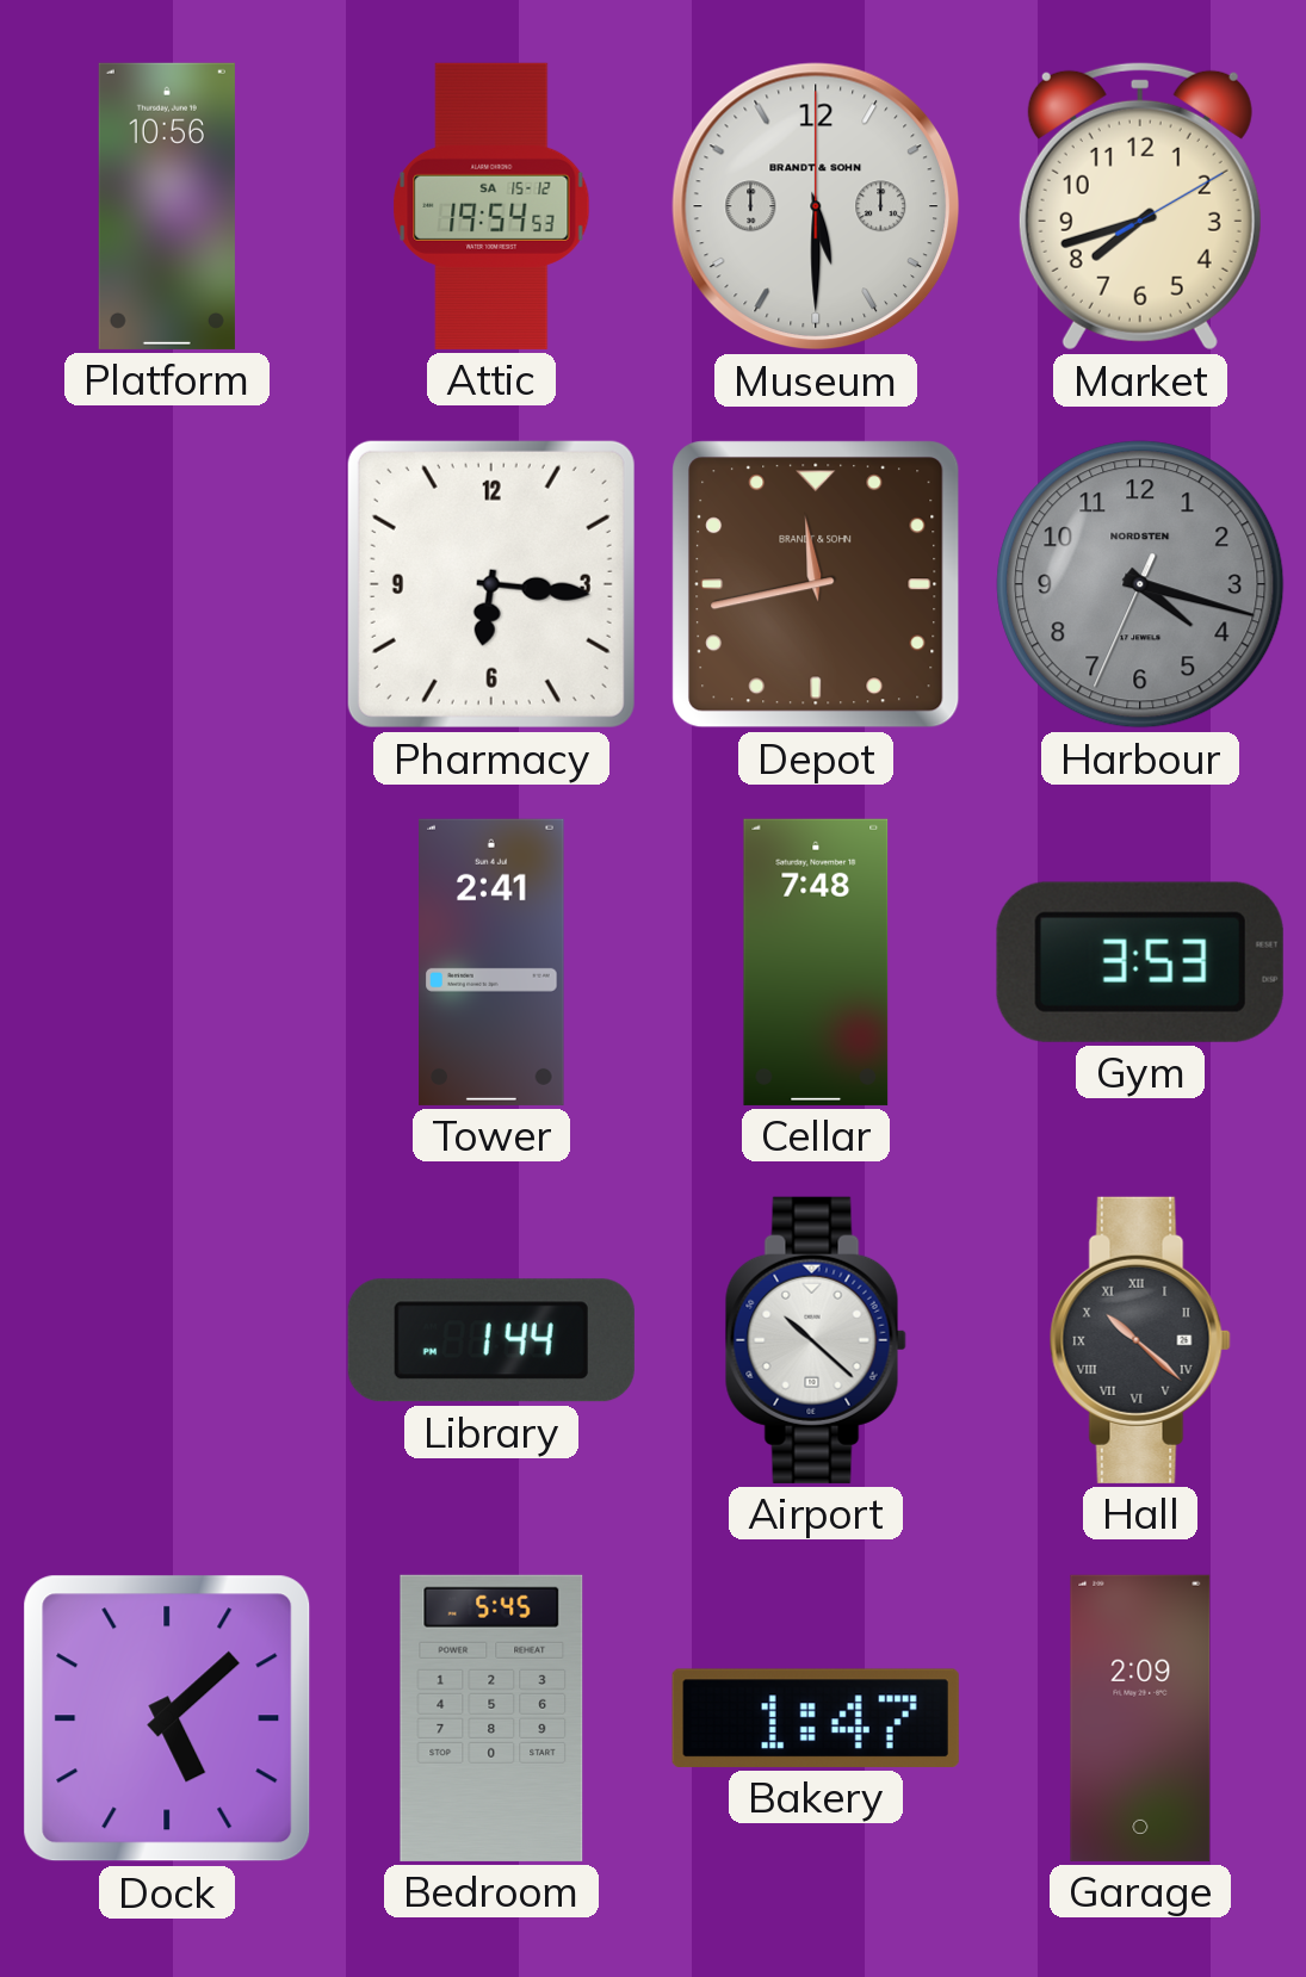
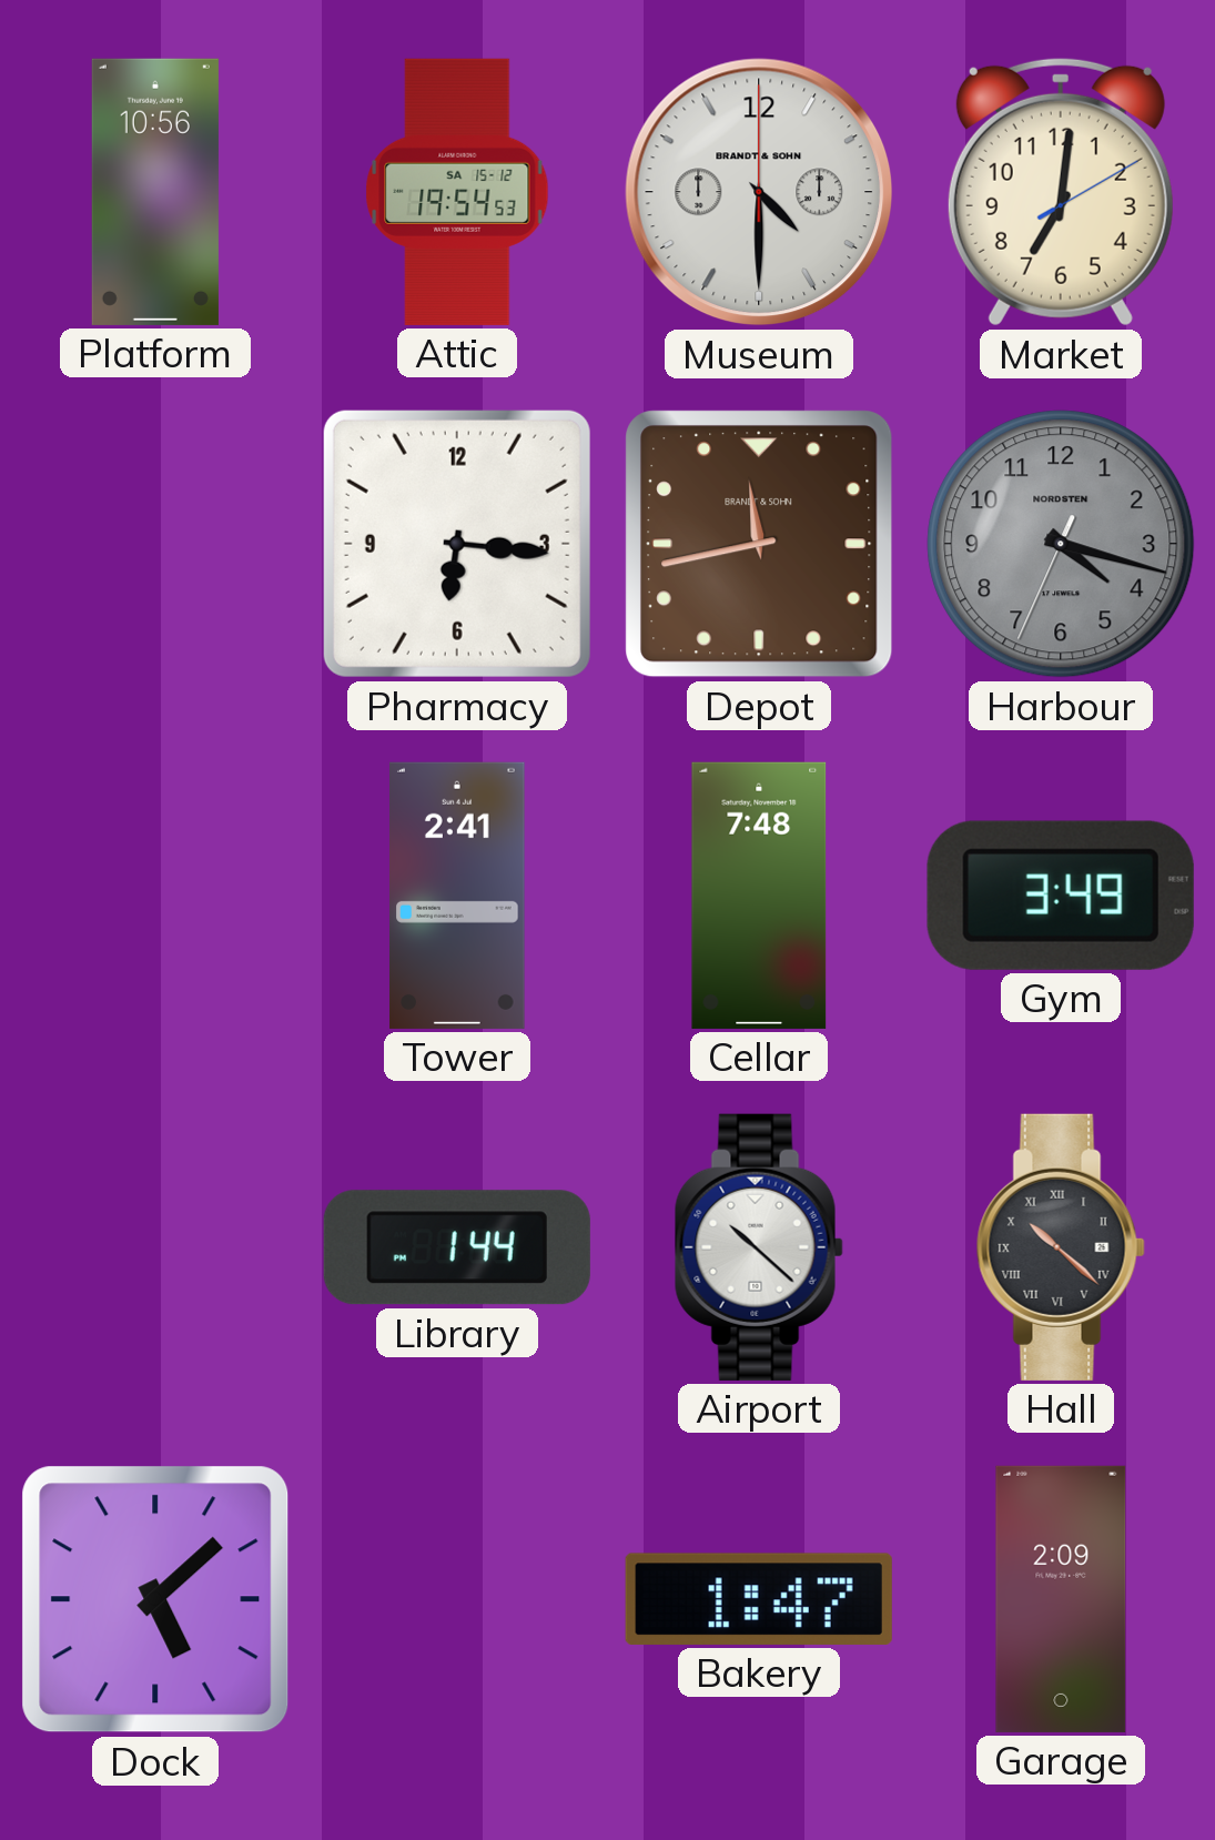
Museum: 5:30 -> 4:30 (759, 192)
Market: 7:42 -> 7:01 (1061, 192)
Gym: 3:53 -> 3:49 (1061, 896)
Bedroom: 5:45 -> none (491, 1718)
